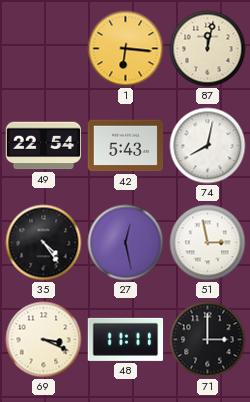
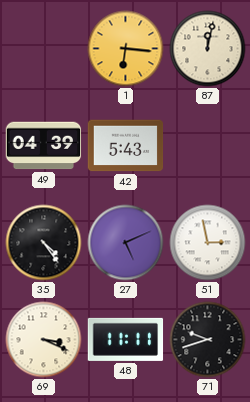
49: 22:54 -> 04:39 (44, 146)
74: 8:02 -> none (208, 146)
27: 12:28 -> 5:11 (126, 243)
71: 3:00 -> 9:42 (208, 340)
